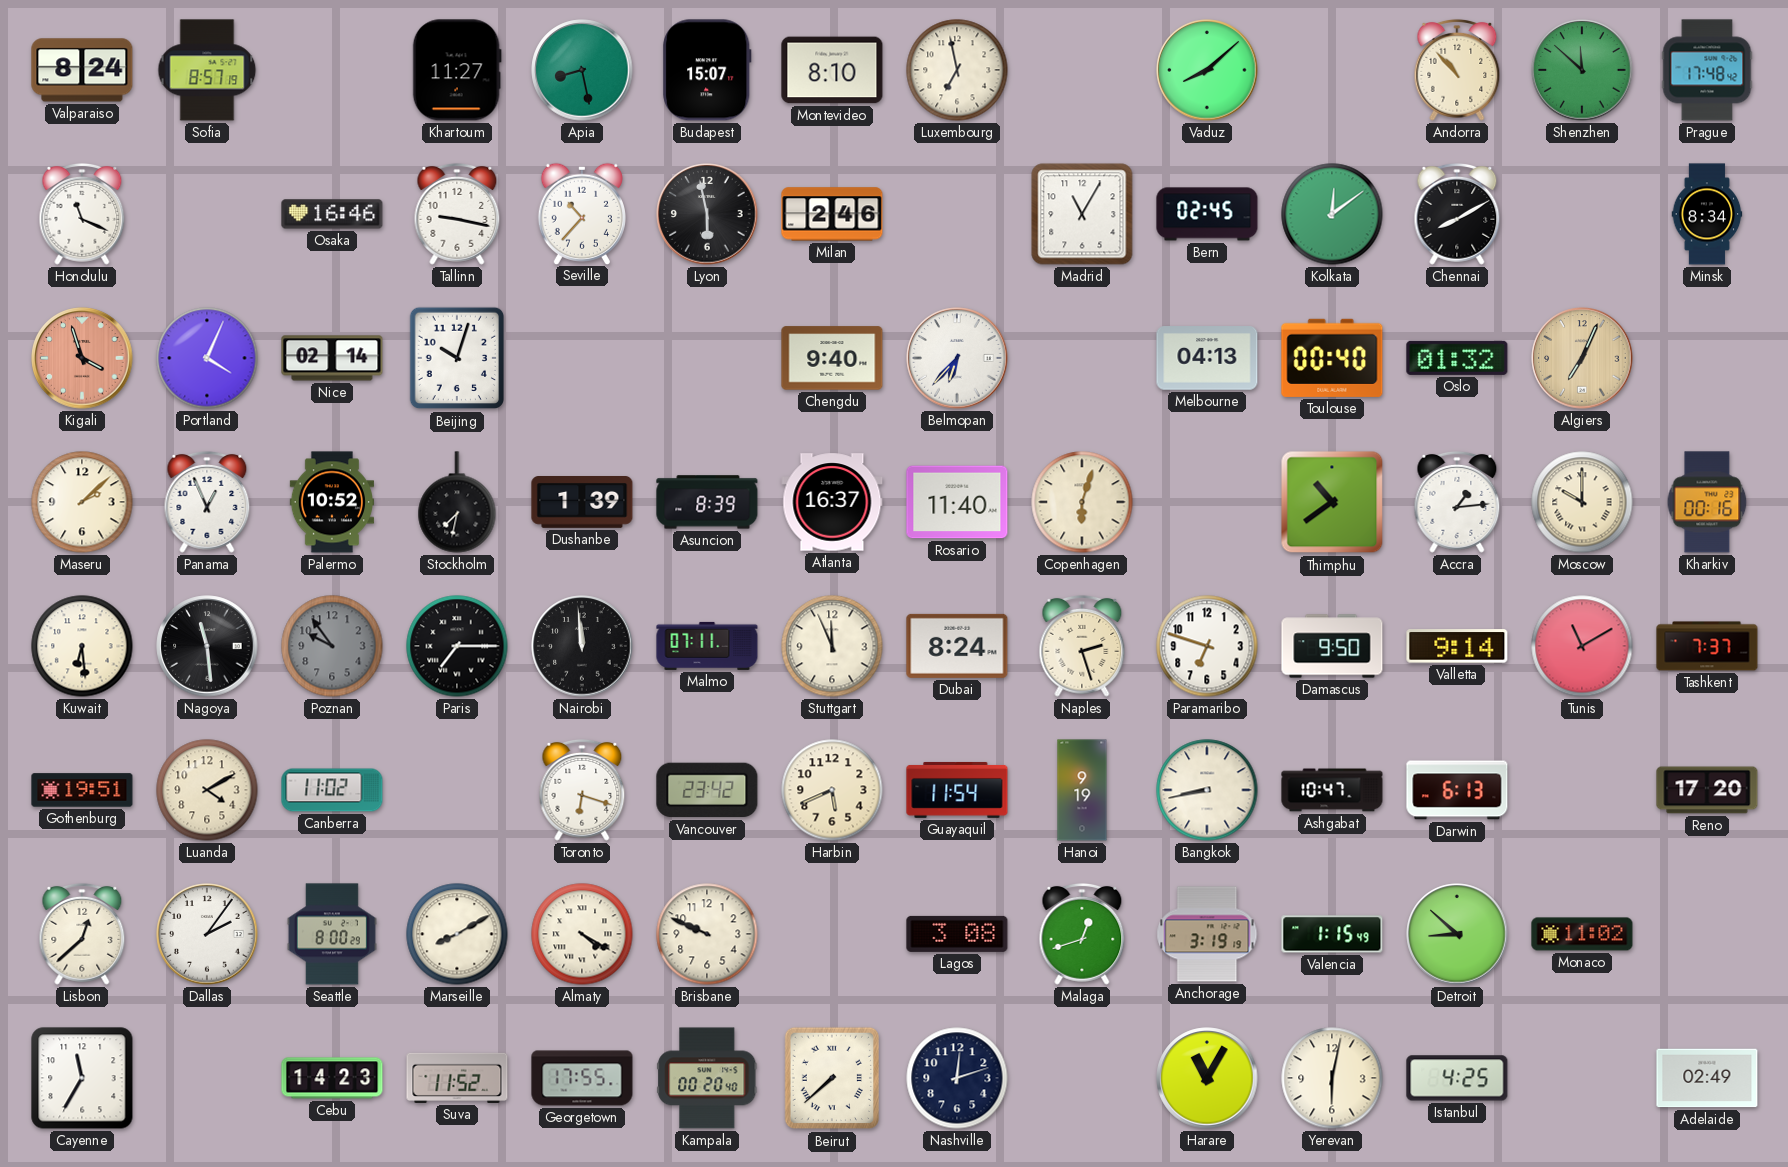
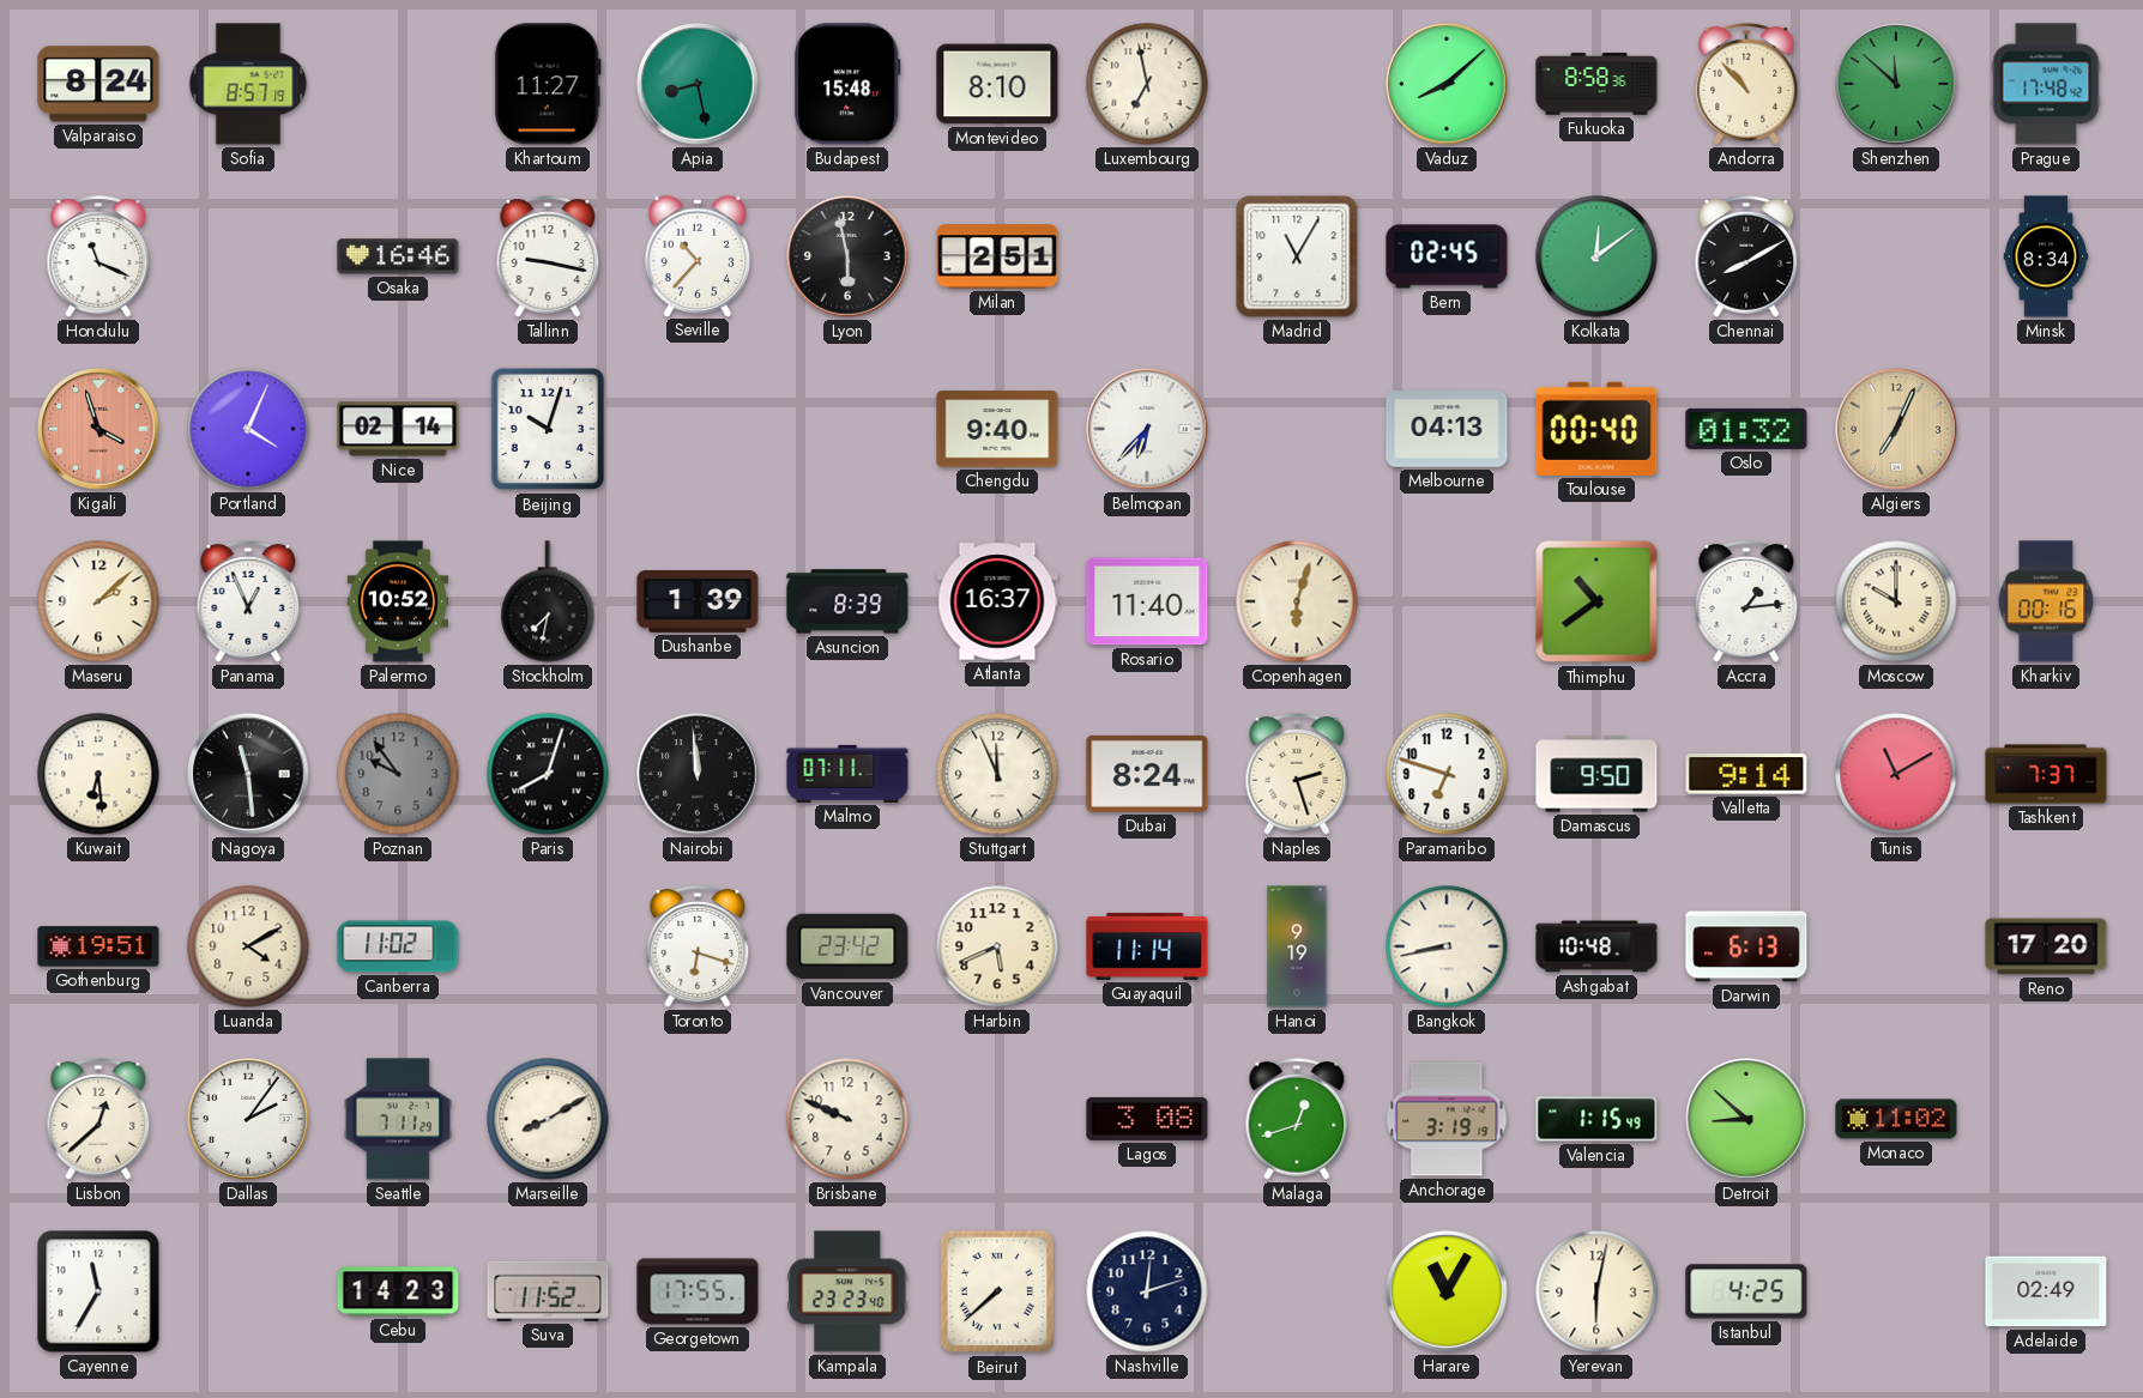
Budapest: 15:07 -> 15:48 (847, 84)
Fukuoka: none -> 8:58 (1596, 84)
Milan: 2:46 -> 2:51 (997, 256)
Paris: 7:15 -> 8:03 (548, 774)
Guayaquil: 11:54 -> 11:14 (1147, 946)
Ashgabat: 10:47 -> 10:48 (1596, 946)
Seattle: 8:00 -> 7:11 (398, 1119)
Almaty: 4:20 -> none (582, 934)
Kampala: 00:20 -> 23:23 (847, 1291)
